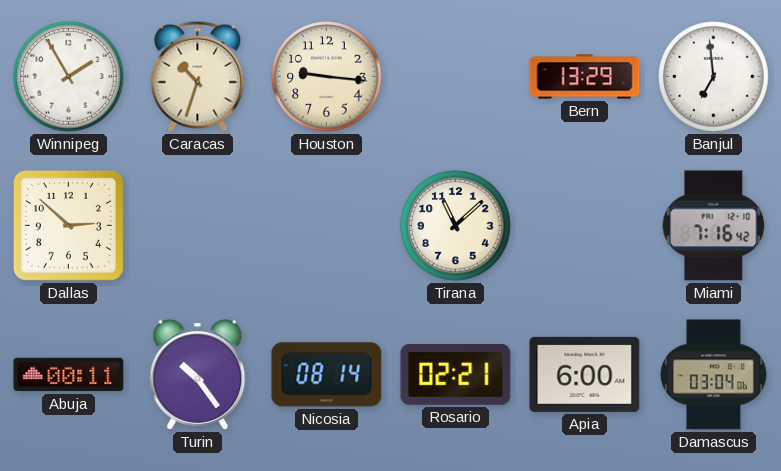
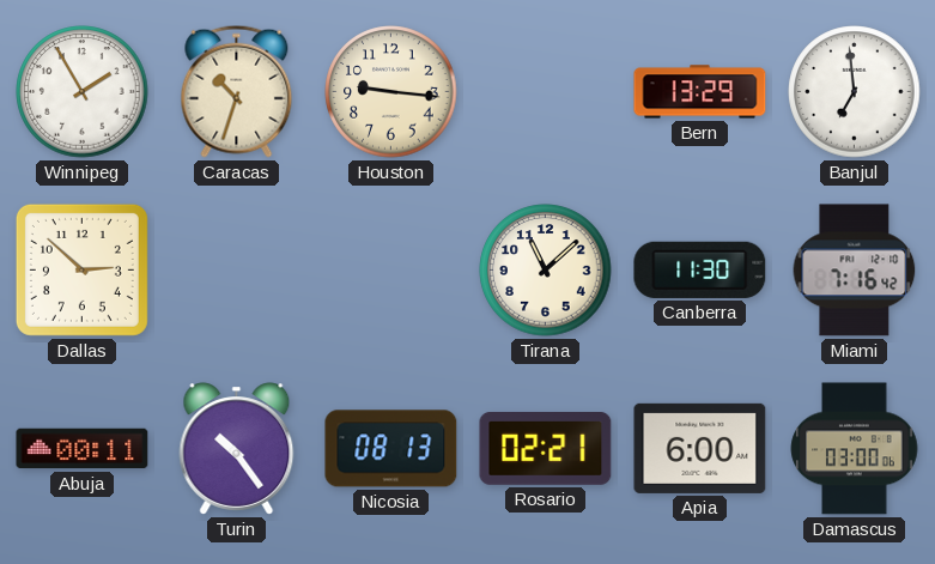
Canberra: none -> 11:30 (700, 269)
Nicosia: 08:14 -> 08:13 (391, 449)
Damascus: 03:04 -> 03:00 (855, 449)
